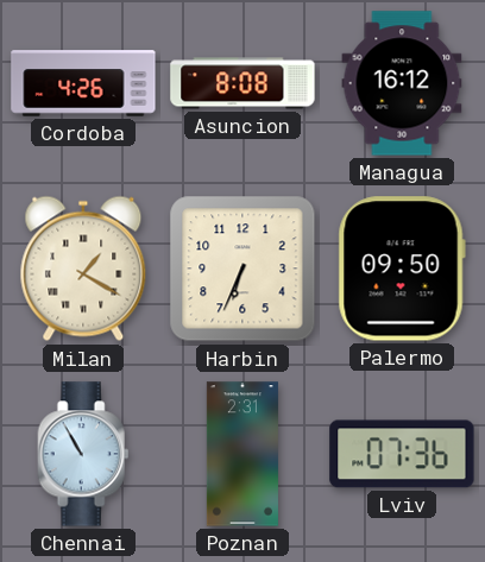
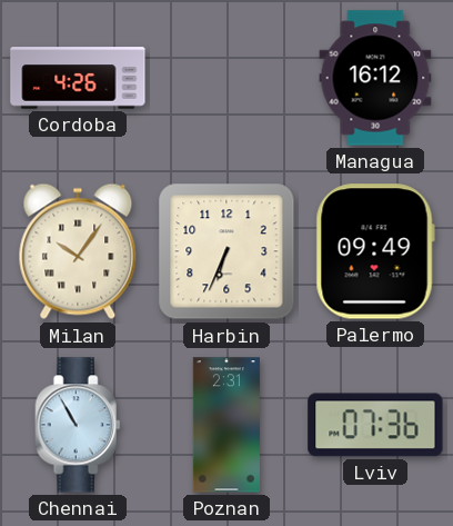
Asuncion: 8:08 -> none (242, 83)
Milan: 1:20 -> 10:06 (78, 251)
Palermo: 09:50 -> 09:49 (375, 251)
